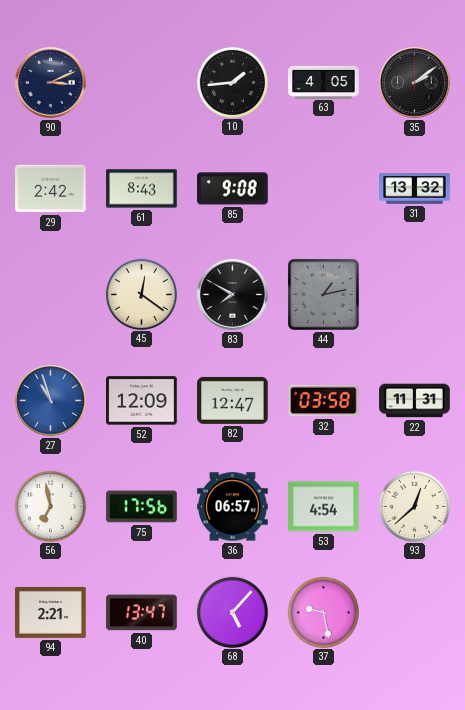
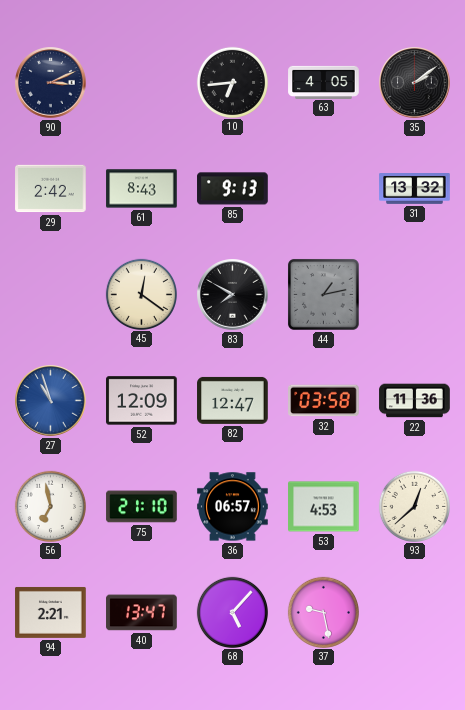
10: 1:44 -> 6:44 (232, 82)
85: 9:08 -> 9:13 (233, 189)
22: 11:31 -> 11:36 (415, 401)
75: 17:56 -> 21:10 (142, 507)
53: 4:54 -> 4:53 (324, 507)
